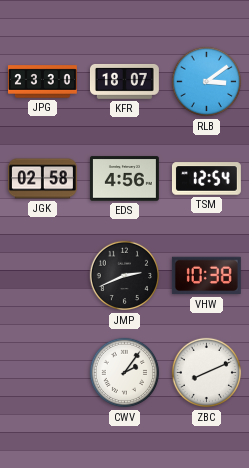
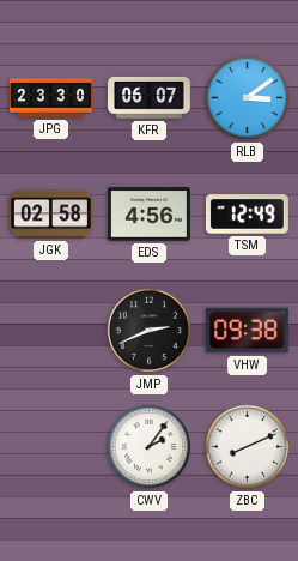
KFR: 18:07 -> 06:07 (148, 98)
TSM: 12:54 -> 12:49 (247, 215)
VHW: 10:38 -> 09:38 (247, 331)
